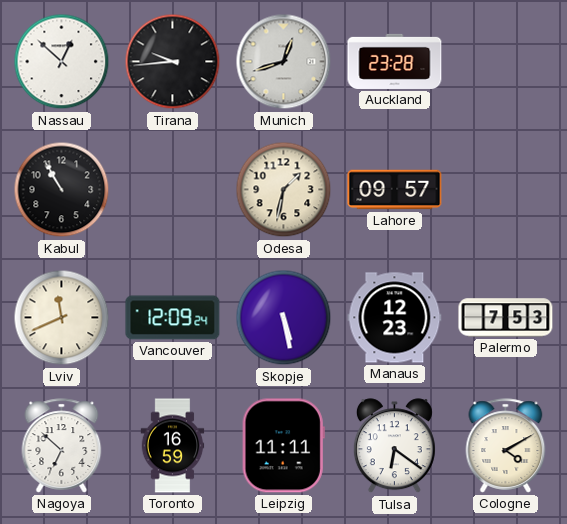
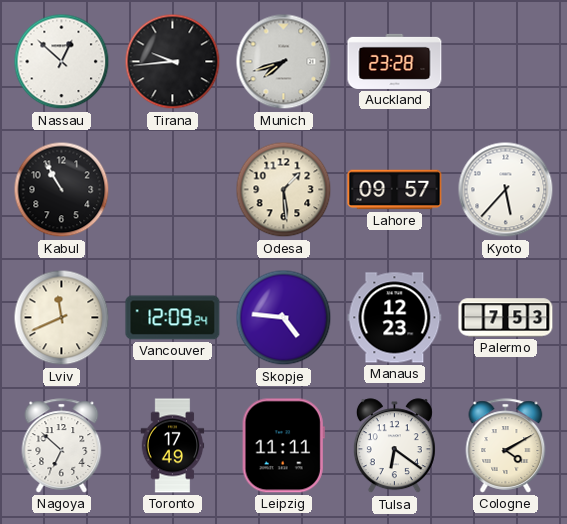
Munich: 12:42 -> 7:42 (284, 62)
Odesa: 1:32 -> 1:29 (284, 190)
Kyoto: none -> 5:37 (506, 190)
Skopje: 5:28 -> 4:46 (284, 318)
Toronto: 16:59 -> 17:49 (173, 446)
